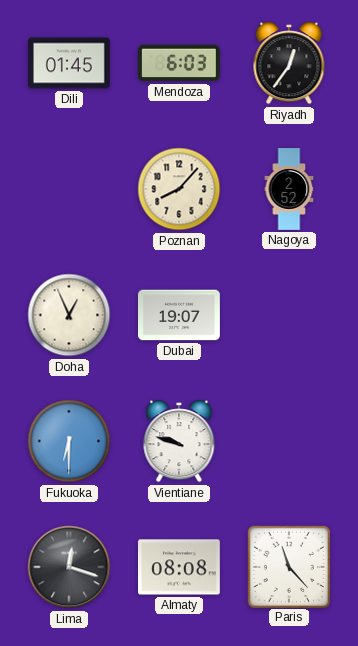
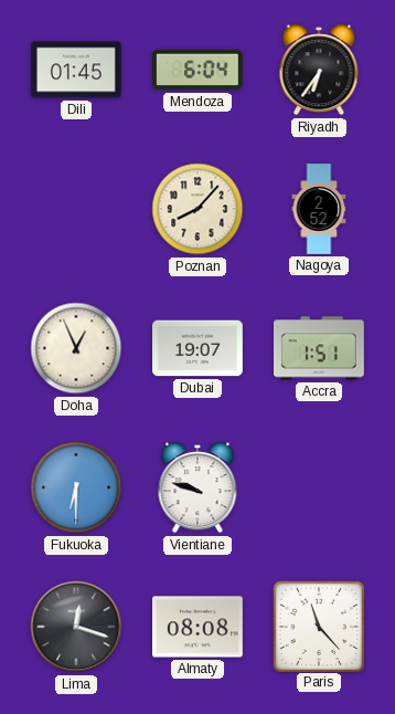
Mendoza: 6:03 -> 6:04 (197, 70)
Riyadh: 12:36 -> 6:36 (319, 70)
Accra: none -> 1:51 (320, 348)
